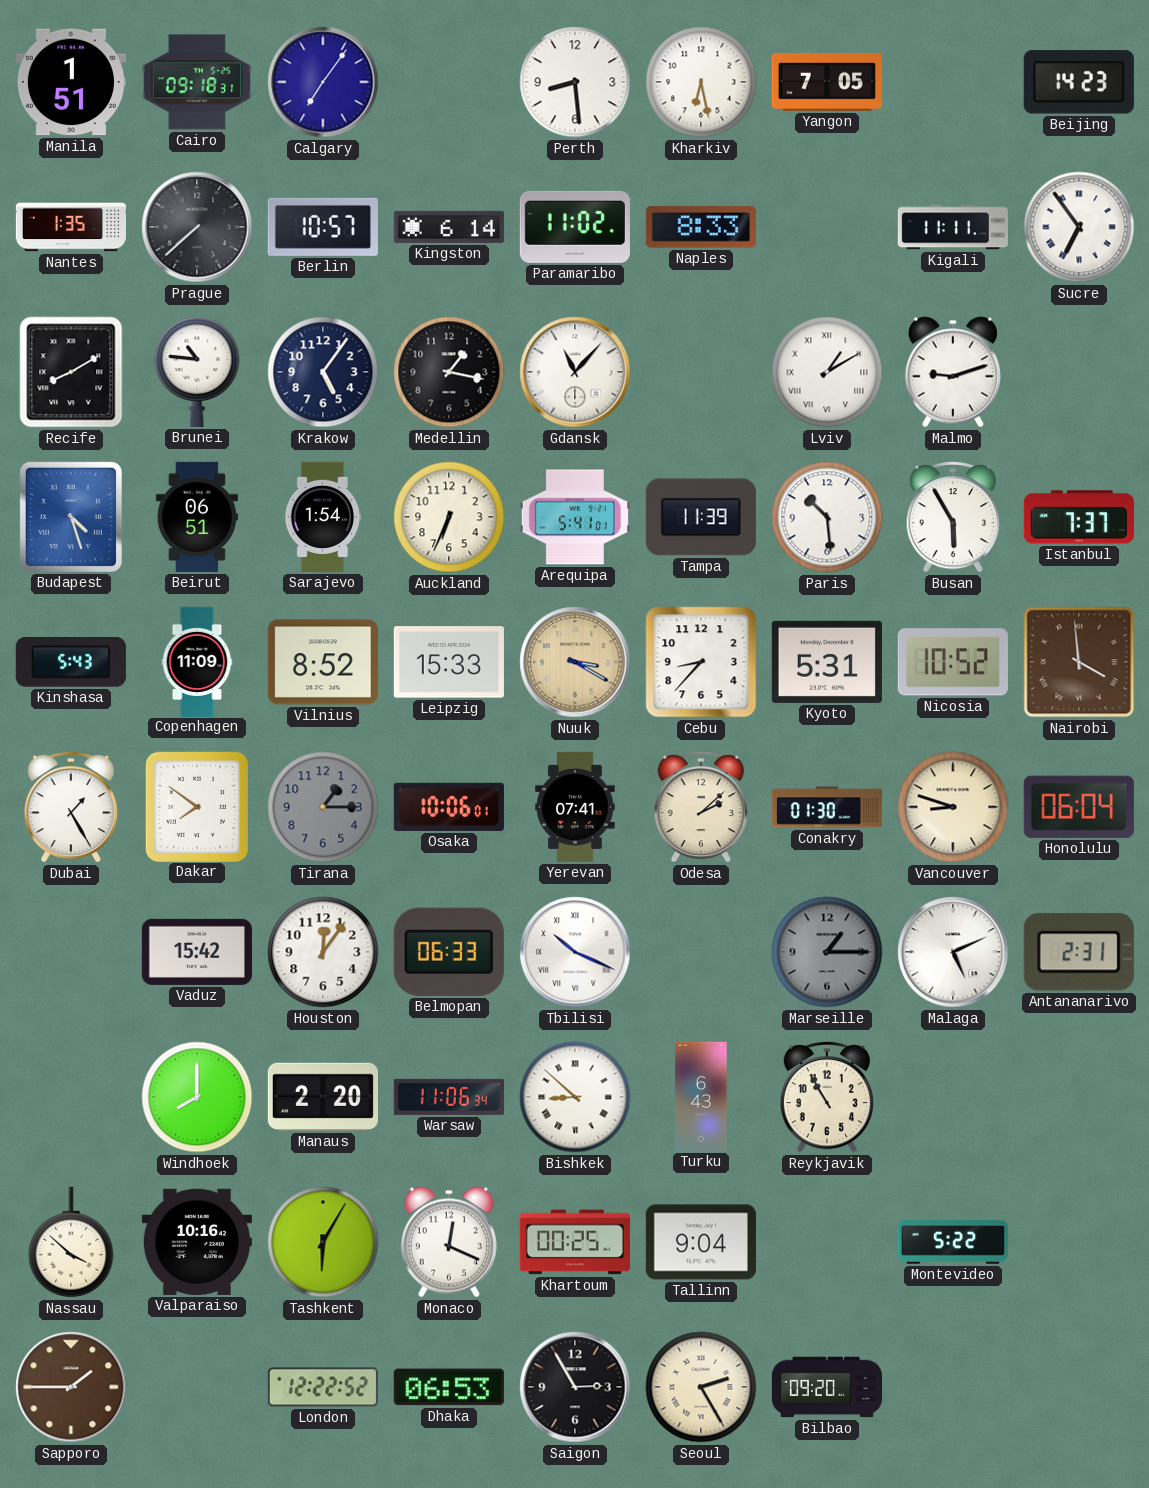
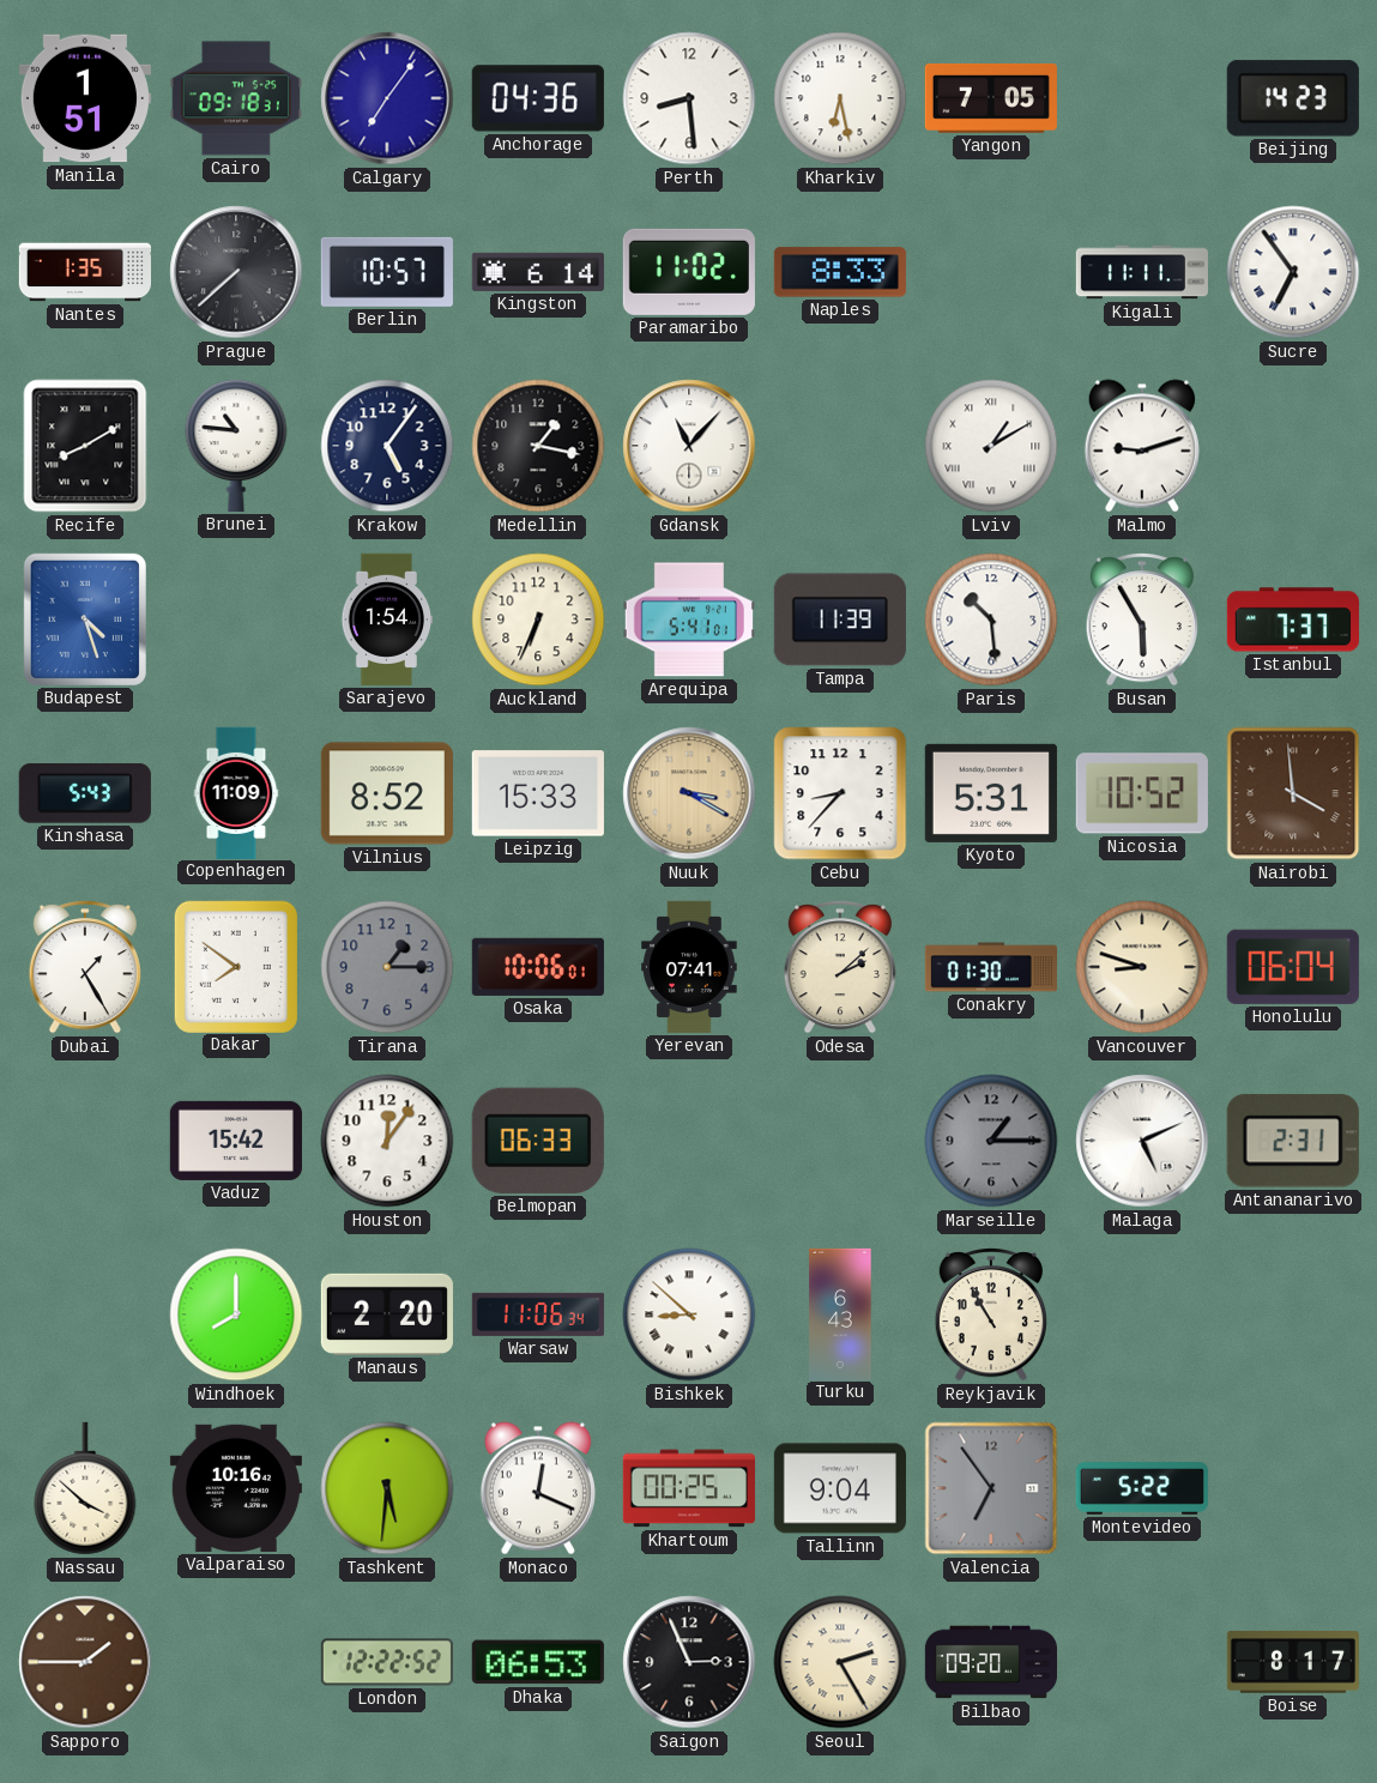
Anchorage: none -> 04:36 (538, 98)
Beirut: 06:51 -> none (197, 517)
Tbilisi: 10:19 -> none (575, 952)
Tashkent: 6:05 -> 5:31 (387, 1488)
Valencia: none -> 6:54 (991, 1488)
Saigon: 2:55 -> 2:56 (689, 1662)
Boise: none -> 8:17 (1293, 1662)
